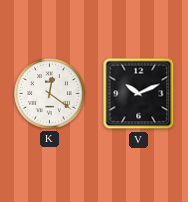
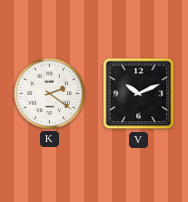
K: 12:21 -> 2:21 (50, 94)
